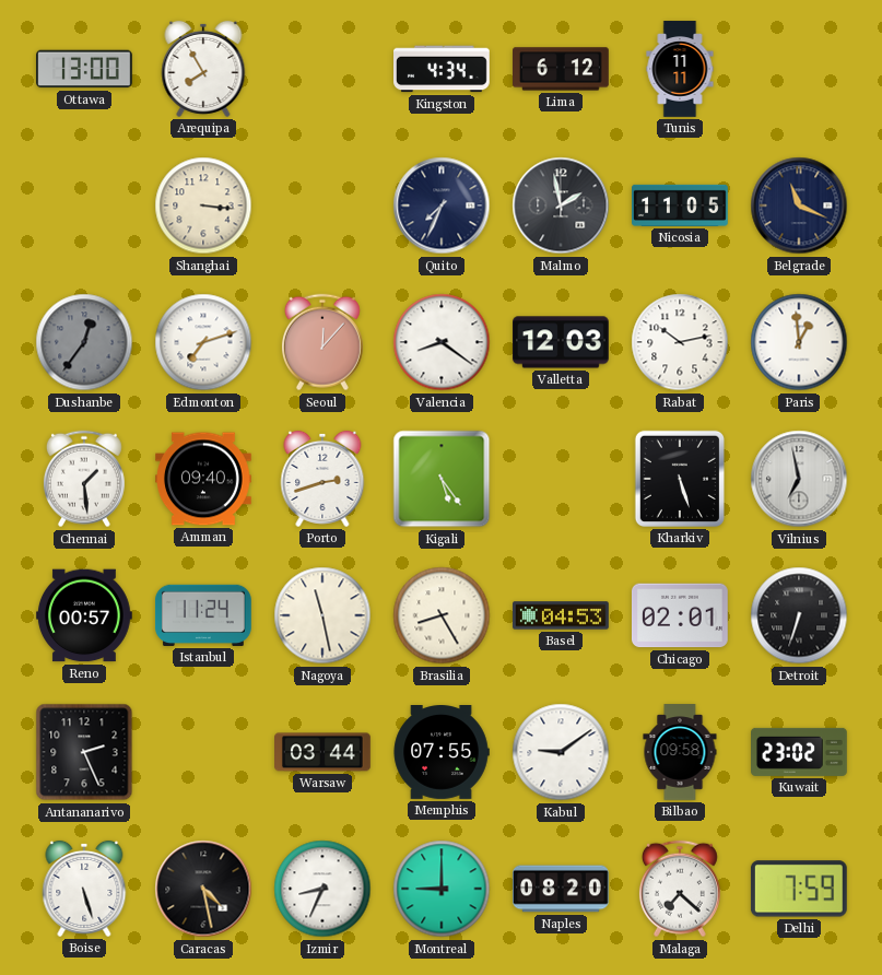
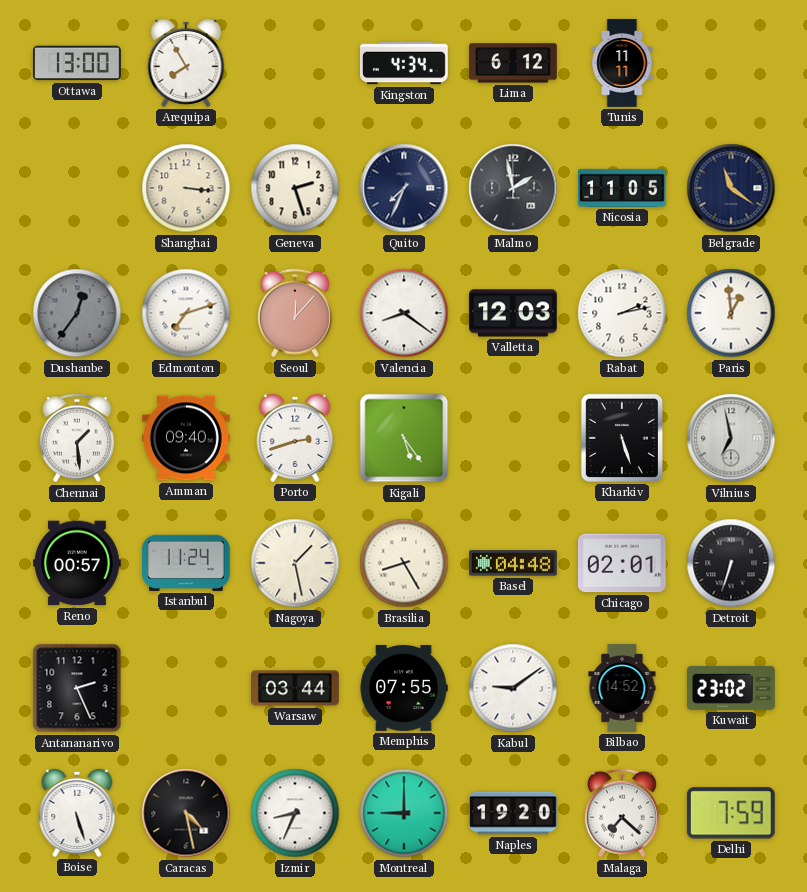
Geneva: none -> 2:27 (295, 188)
Belgrade: 11:19 -> 11:21 (731, 188)
Rabat: 10:13 -> 2:13 (622, 313)
Nagoya: 11:28 -> 1:28 (295, 563)
Basel: 04:53 -> 04:48 (514, 563)
Bilbao: 09:58 -> 14:52 (622, 688)
Naples: 08:20 -> 19:20 (514, 813)
